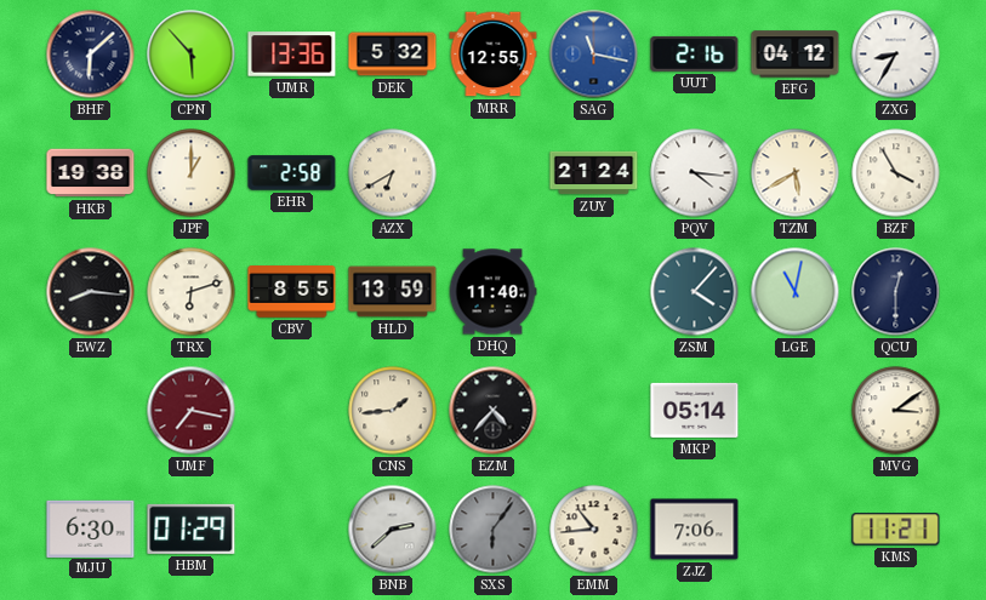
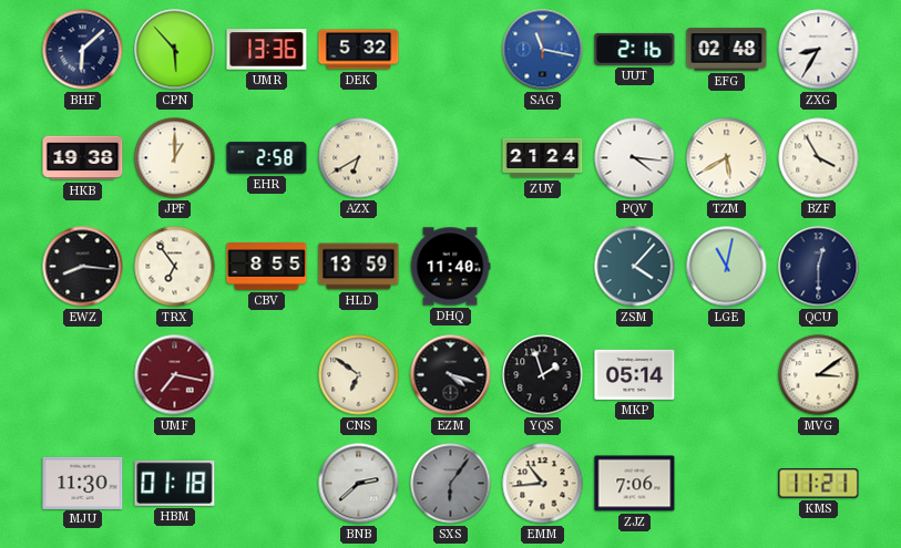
MRR: 12:55 -> none (494, 55)
EFG: 04:12 -> 02:48 (727, 50)
TRX: 6:12 -> 6:54 (175, 267)
CNS: 1:44 -> 6:51 (359, 375)
EZM: 4:37 -> 4:18 (451, 375)
YQS: none -> 1:57 (543, 375)
MJU: 6:30 -> 11:30 (83, 483)
HBM: 01:29 -> 01:18 (175, 483)
